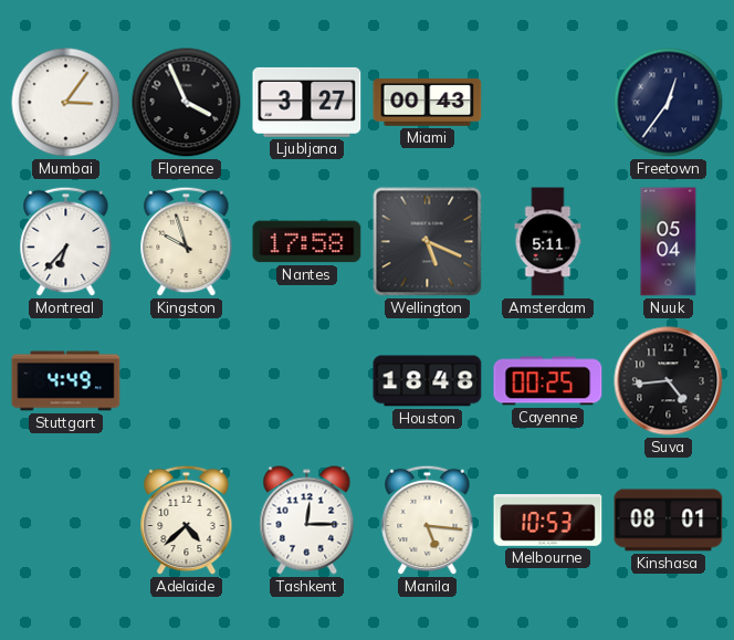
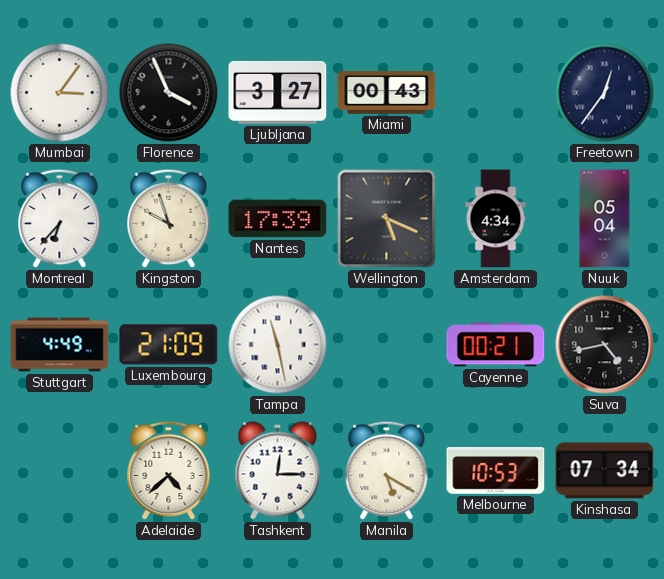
Nantes: 17:58 -> 17:39 (278, 219)
Amsterdam: 5:11 -> 4:34 (496, 219)
Luxembourg: none -> 21:09 (169, 345)
Tampa: none -> 11:28 (278, 345)
Houston: 18:48 -> none (428, 381)
Cayenne: 00:25 -> 00:21 (496, 345)
Suva: 4:44 -> 4:43 (605, 345)
Manila: 5:16 -> 5:20 (387, 471)
Kinshasa: 08:01 -> 07:34 (605, 471)
